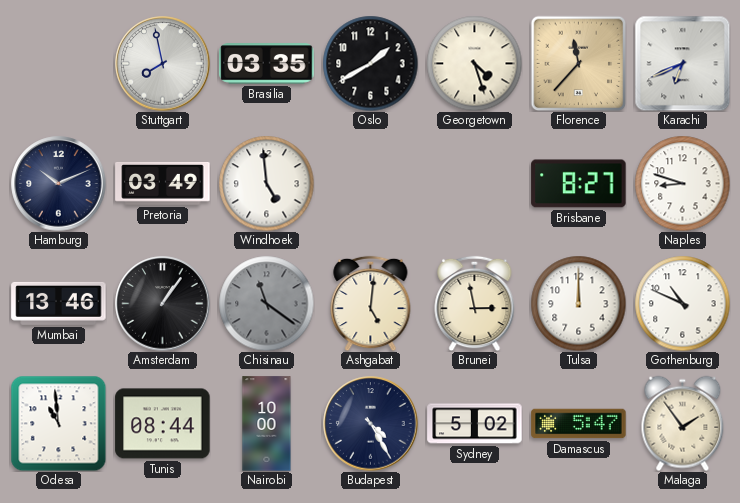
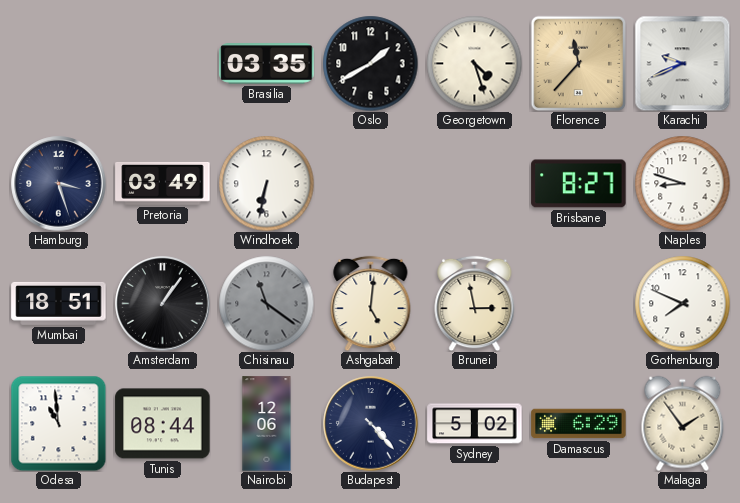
Stuttgart: 7:58 -> none (163, 64)
Karachi: 6:41 -> 9:41 (682, 63)
Hamburg: 10:11 -> 3:27 (59, 184)
Windhoek: 4:59 -> 6:32 (266, 183)
Mumbai: 13:46 -> 18:51 (59, 303)
Tulsa: 12:00 -> none (578, 303)
Gothenburg: 10:49 -> 7:49 (682, 303)
Nairobi: 10:00 -> 12:06 (267, 424)
Budapest: 4:25 -> 4:23 (371, 424)
Damascus: 5:47 -> 6:29 (579, 424)
